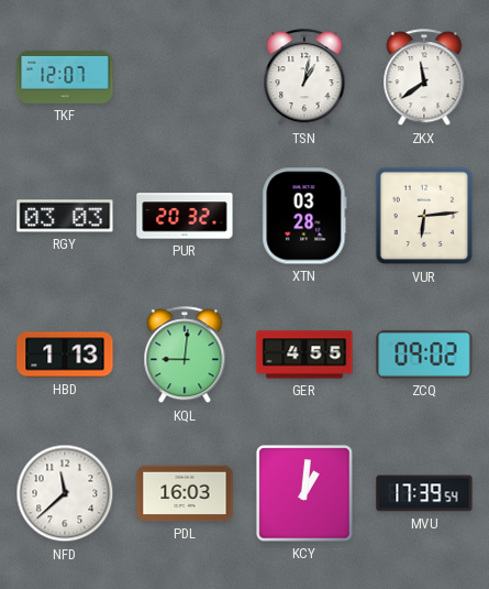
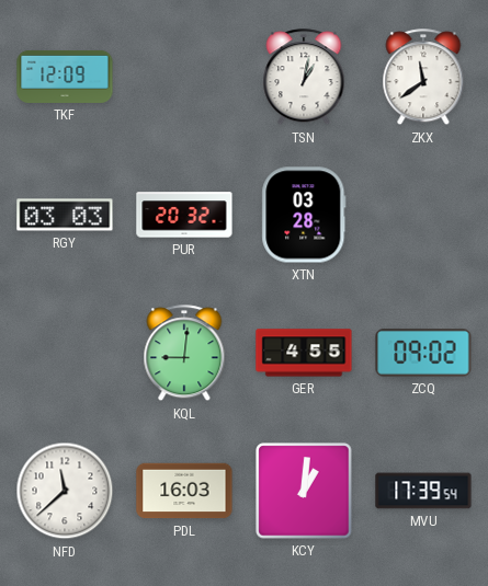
TKF: 12:07 -> 12:09 (65, 77)
VUR: 6:14 -> none (424, 216)
HBD: 1:13 -> none (65, 355)
